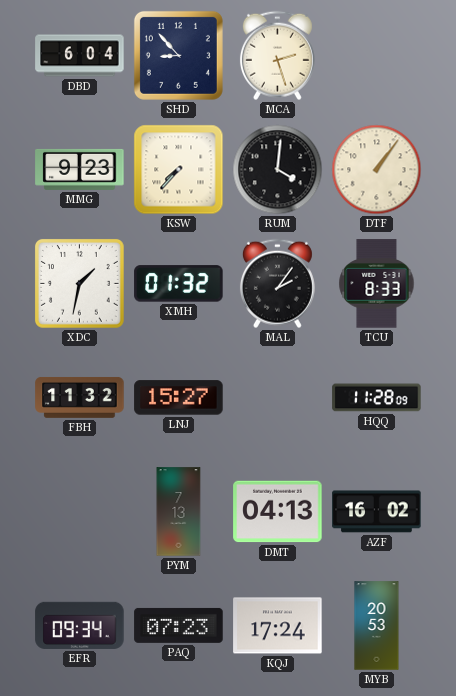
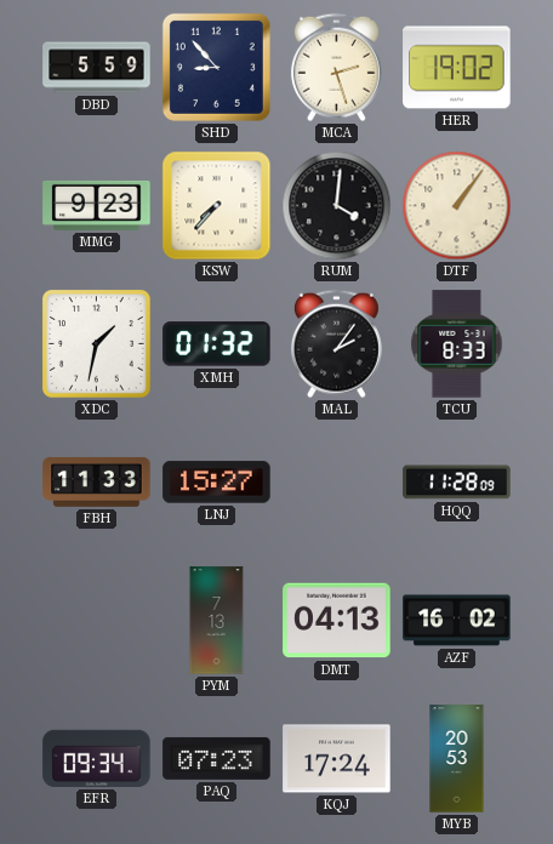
DBD: 6:04 -> 5:59 (97, 68)
HER: none -> 19:02 (457, 68)
FBH: 11:32 -> 11:33 (97, 481)
